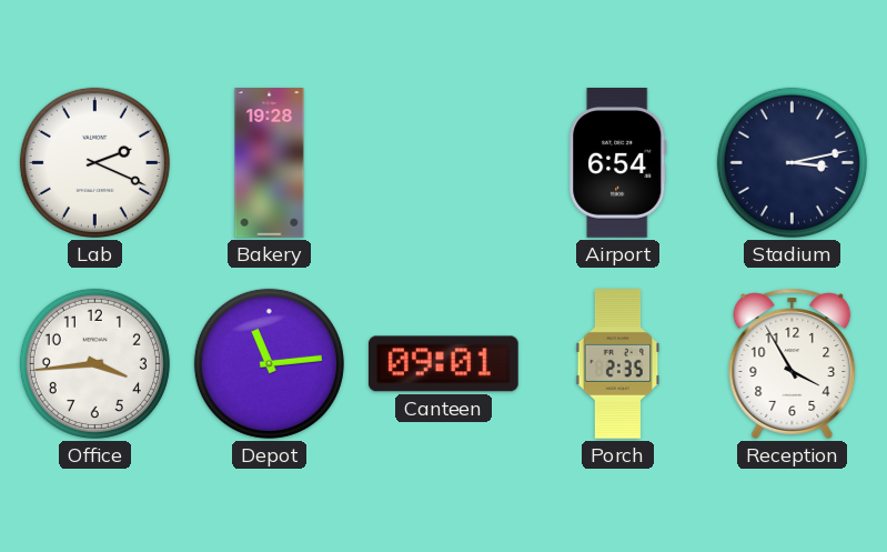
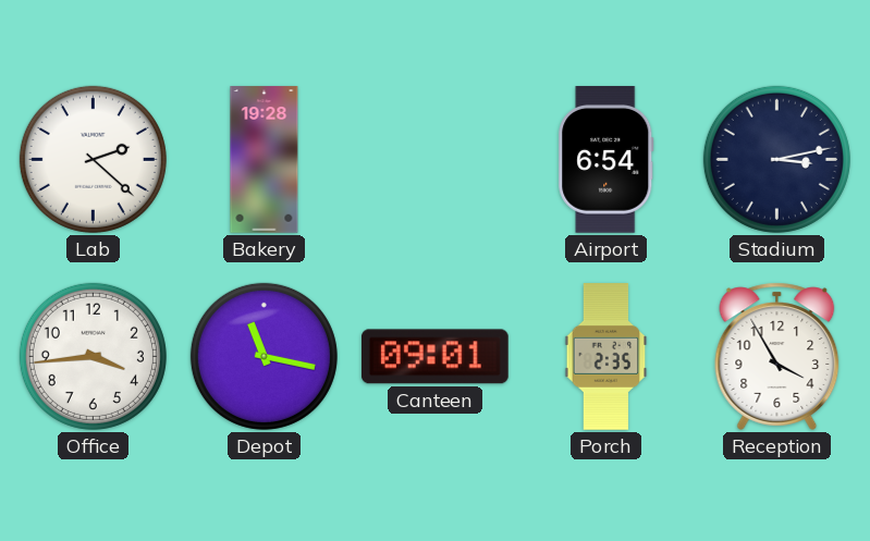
Lab: 2:19 -> 2:22 (93, 159)
Depot: 11:14 -> 11:17 (264, 356)
